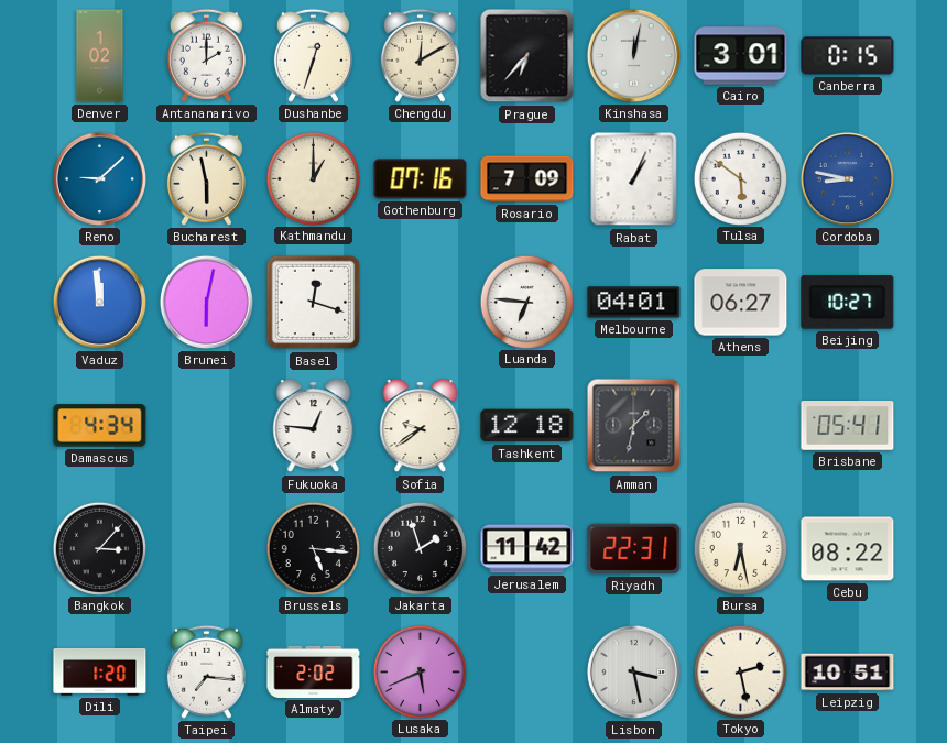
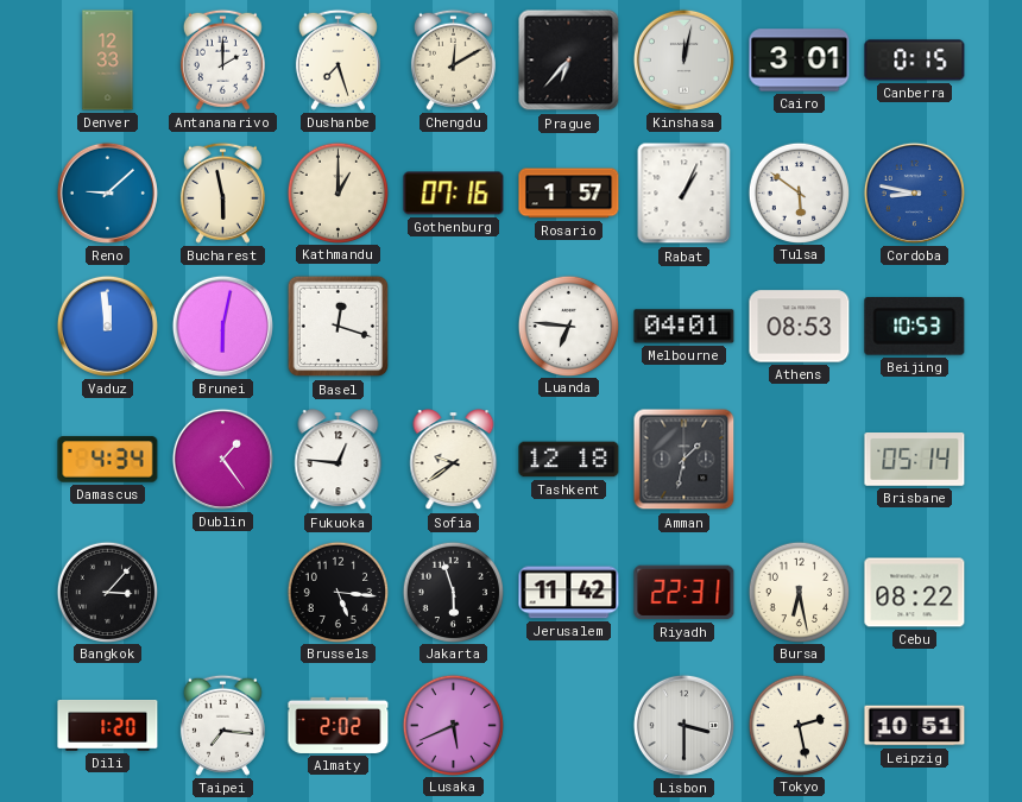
Denver: 1:02 -> 12:33 (108, 61)
Dushanbe: 12:33 -> 7:27 (337, 59)
Rosario: 7:09 -> 1:57 (569, 194)
Athens: 06:27 -> 08:53 (800, 327)
Beijing: 10:27 -> 10:53 (915, 327)
Dublin: none -> 1:24 (222, 459)
Brisbane: 05:41 -> 05:14 (915, 460)
Jakarta: 1:57 -> 5:57 (453, 592)
Lisbon: 3:28 -> 3:30 (683, 725)
